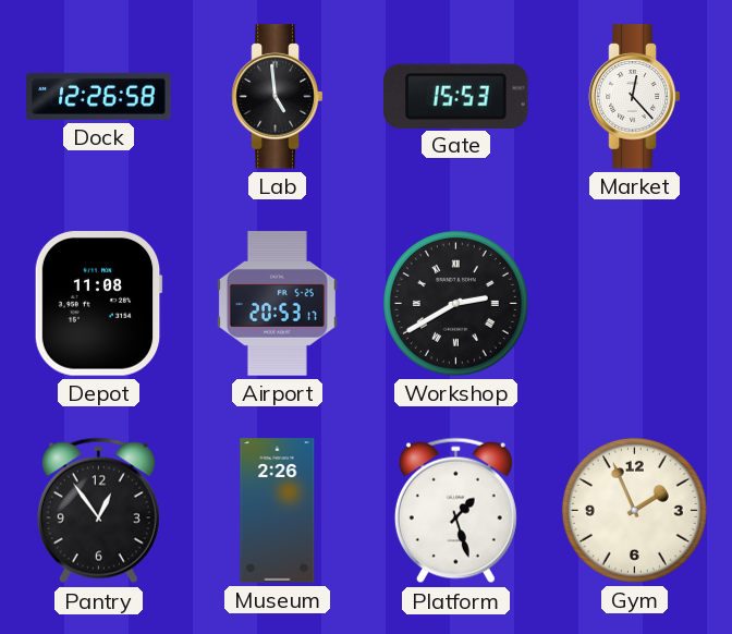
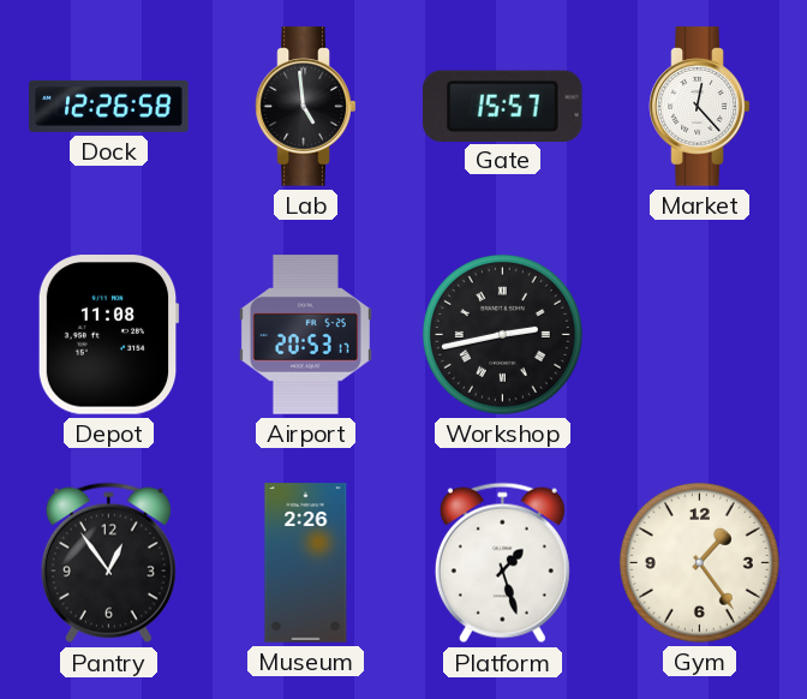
Gate: 15:53 -> 15:57 (503, 106)
Workshop: 2:40 -> 2:43 (502, 334)
Gym: 1:56 -> 1:24 (699, 562)
